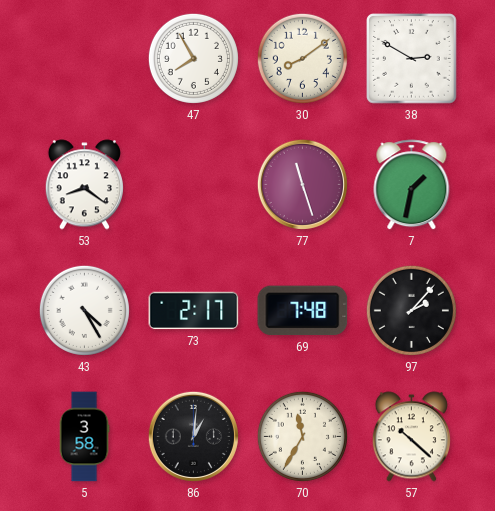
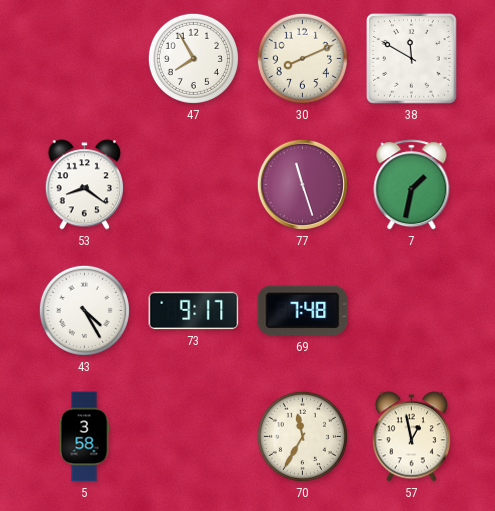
30: 8:09 -> 8:11 (302, 58)
38: 2:50 -> 11:50 (412, 59)
73: 2:17 -> 9:17 (194, 311)
97: 2:07 -> none (411, 310)
86: 1:01 -> none (193, 436)
57: 10:22 -> 12:58 (411, 437)
